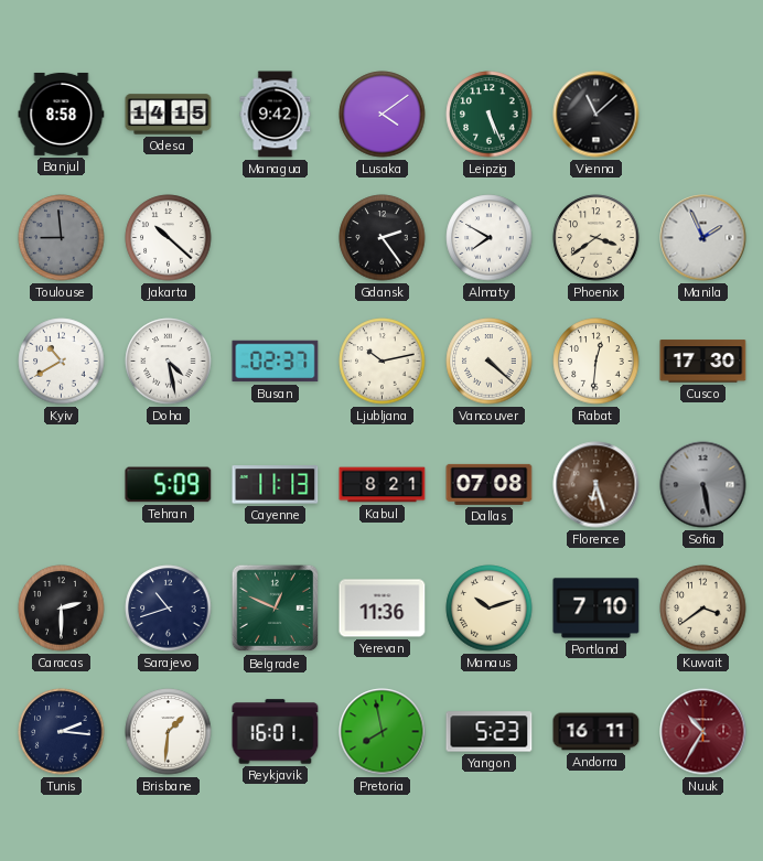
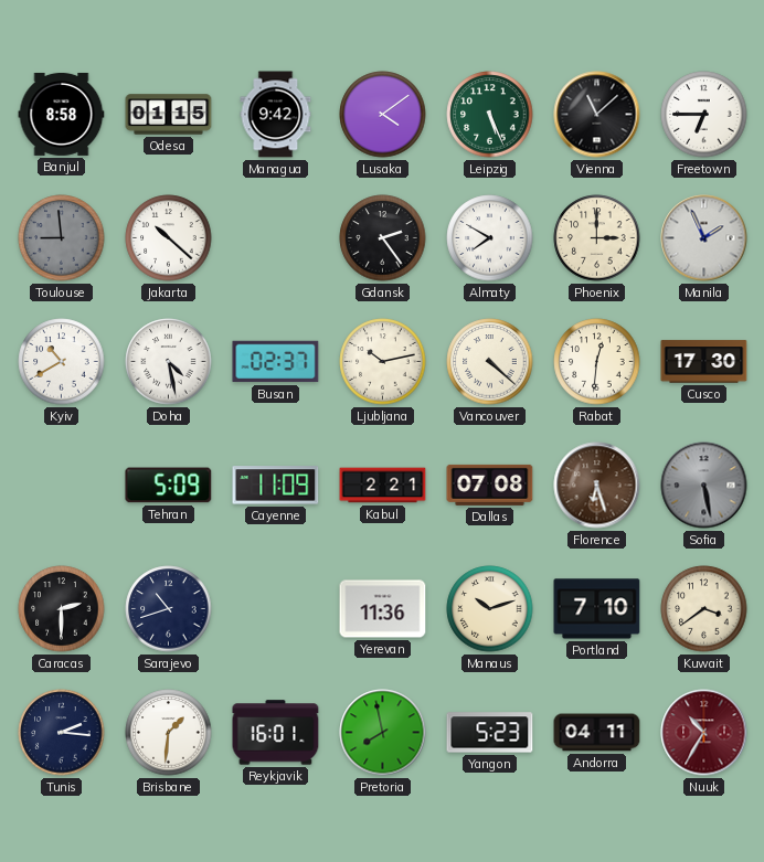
Odesa: 14:15 -> 01:15 (169, 115)
Freetown: none -> 6:45 (704, 115)
Phoenix: 3:39 -> 3:00 (597, 238)
Cayenne: 11:13 -> 11:09 (276, 486)
Kabul: 8:21 -> 2:21 (383, 486)
Belgrade: 12:49 -> none (276, 609)
Andorra: 16:11 -> 04:11 (597, 733)
